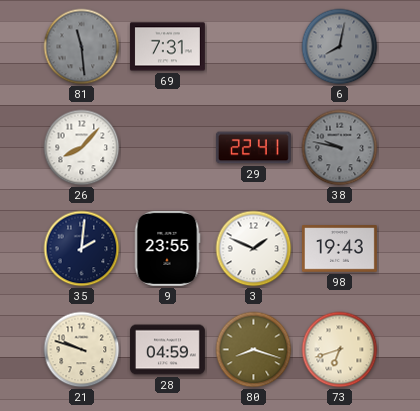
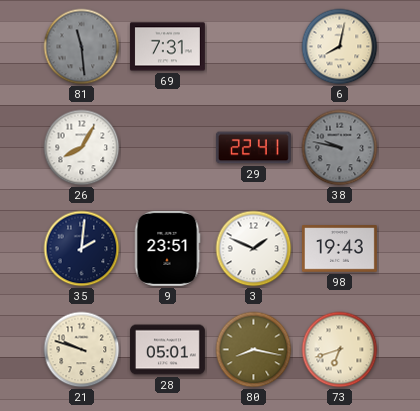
6 dial: grey -> cream (340, 47)
26: 8:07 -> 8:05 (82, 148)
9: 23:55 -> 23:51 (167, 248)
28: 04:59 -> 05:01 (167, 350)
80: 8:18 -> 8:17 (254, 350)
